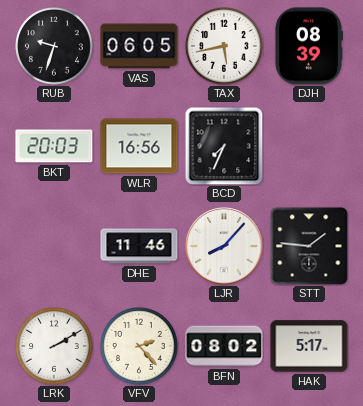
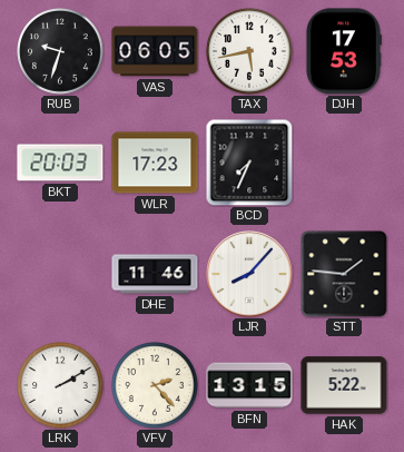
DJH: 08:39 -> 17:53 (343, 51)
WLR: 16:56 -> 17:23 (155, 163)
BFN: 08:02 -> 13:15 (249, 385)
HAK: 5:17 -> 5:22 (344, 385)
